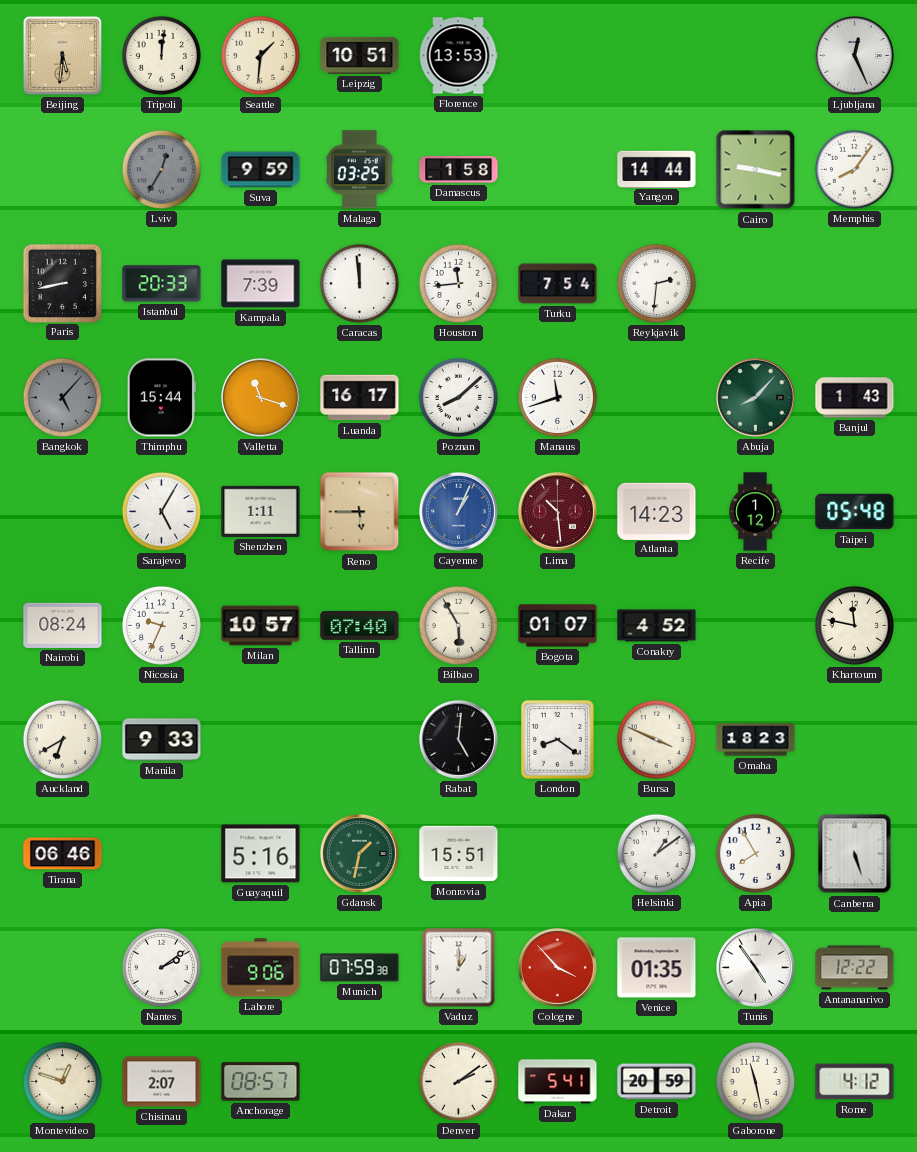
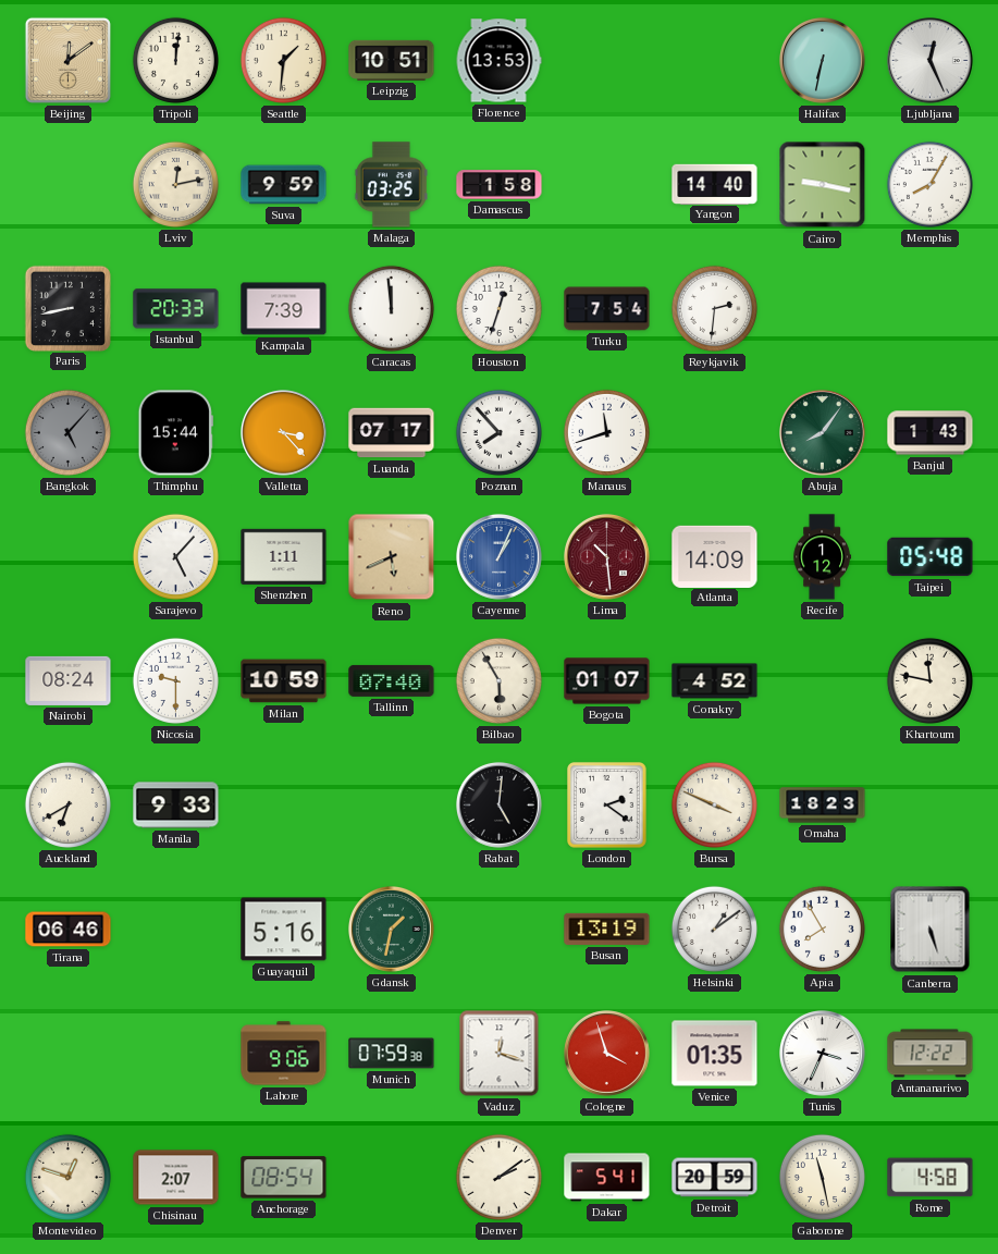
Beijing: 5:31 -> 12:09 (67, 60)
Halifax: none -> 6:32 (823, 61)
Lviv: 12:35 -> 12:13 (175, 184)
Lviv dial: grey -> cream (175, 184)
Yangon: 14:44 -> 14:40 (715, 184)
Memphis: 8:06 -> 8:05 (929, 184)
Houston: 11:44 -> 12:33 (498, 308)
Valletta: 11:18 -> 3:23 (284, 433)
Luanda: 16:17 -> 07:17 (392, 433)
Poznan: 8:08 -> 7:53 (498, 432)
Abuja: 8:07 -> 8:06 (823, 433)
Sarajevo: 5:05 -> 5:07 (175, 556)
Reno: 5:45 -> 5:41 (392, 557)
Atlanta: 14:23 -> 14:09 (715, 556)
Nicosia: 9:34 -> 9:30 (175, 680)
Milan: 10:57 -> 10:59 (284, 681)
London: 8:21 -> 2:21 (607, 806)
Monrovia: 15:51 -> none (459, 854)
Busan: none -> 13:19 (607, 929)
Nantes: 2:09 -> none (161, 967)
Vaduz: 1:00 -> 12:18 (500, 1054)
Cologne: 3:53 -> 3:57 (607, 1054)
Tunis: 4:54 -> 3:34 (823, 1054)
Anchorage: 08:57 -> 08:54 (284, 1178)
Rome: 4:12 -> 4:58 (931, 1178)
